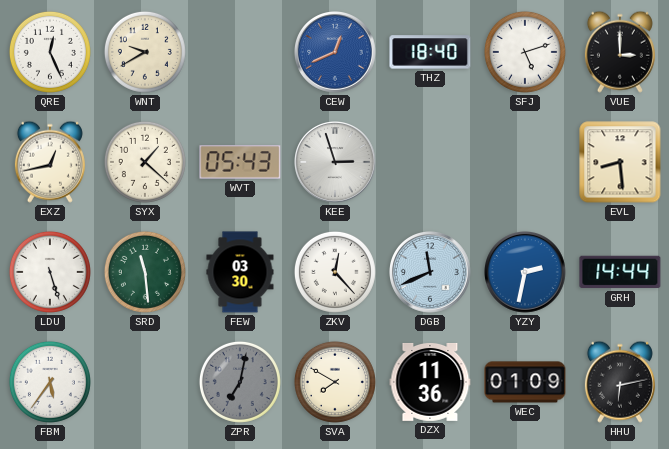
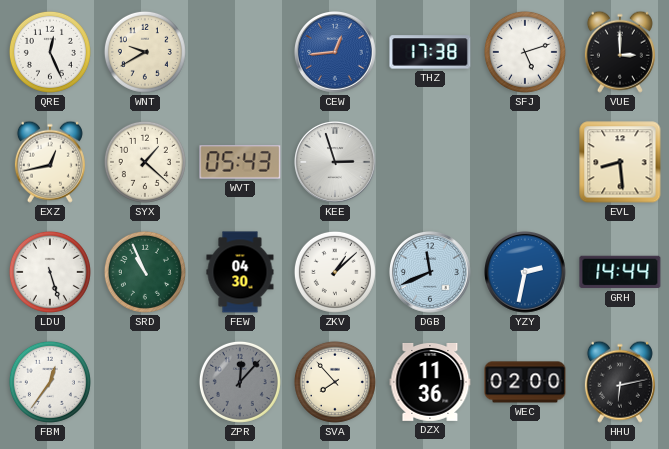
CEW: 12:41 -> 12:44 (336, 53)
THZ: 18:40 -> 17:38 (430, 52)
SRD: 11:29 -> 10:56 (145, 272)
FEW: 03:30 -> 04:30 (240, 272)
ZKV: 12:23 -> 1:08 (335, 272)
FBM: 5:36 -> 12:36 (50, 382)
ZPR: 7:02 -> 12:07 (240, 382)
SVA: 7:50 -> 7:53 (335, 382)
WEC: 01:09 -> 02:00 (525, 382)
